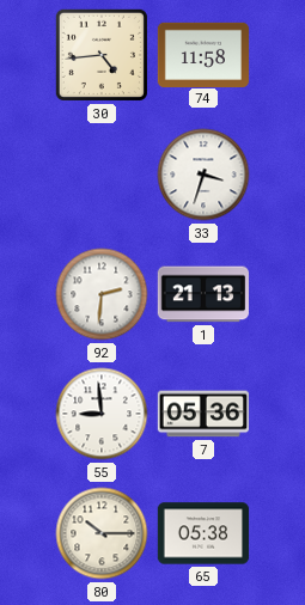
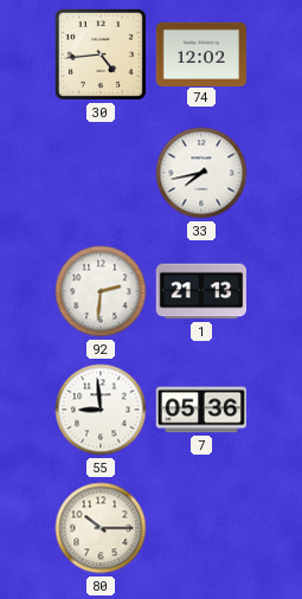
74: 11:58 -> 12:02 (201, 53)
33: 3:33 -> 7:43 (201, 173)
65: 05:38 -> none (203, 533)
